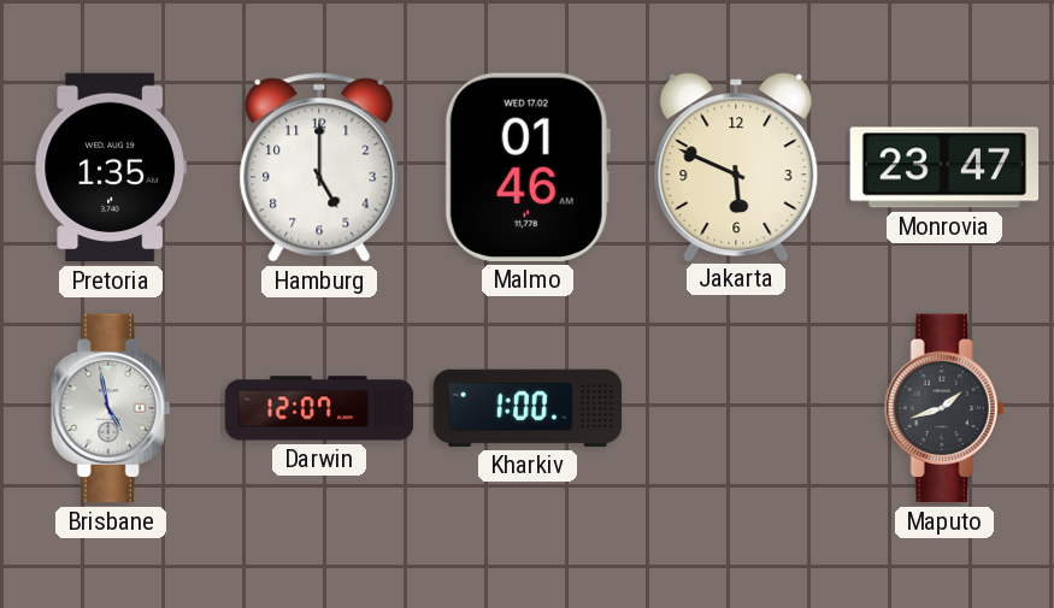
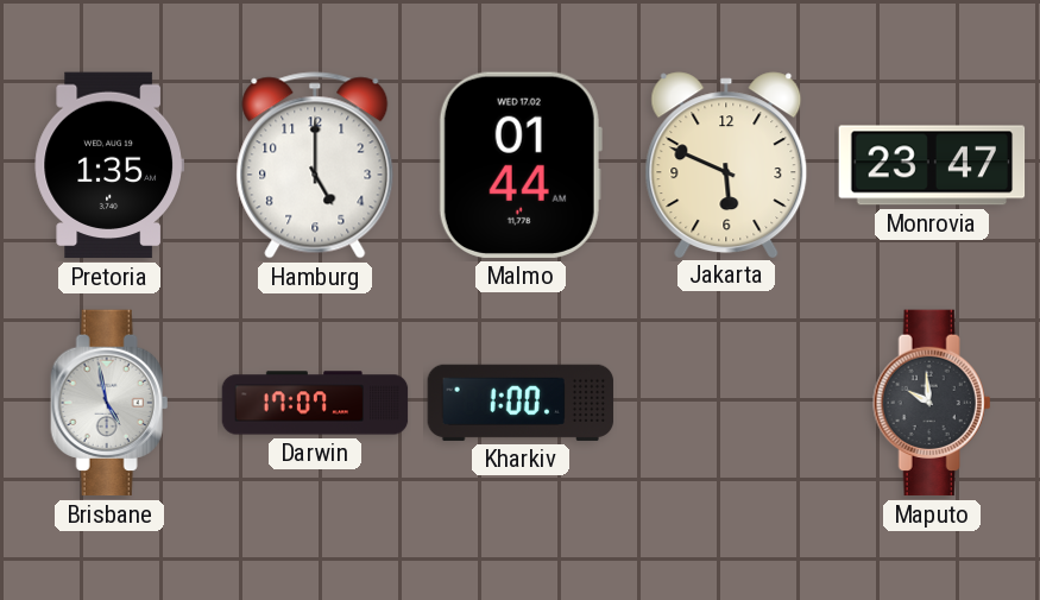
Malmo: 01:46 -> 01:44 (521, 165)
Darwin: 12:07 -> 17:07 (315, 403)
Maputo: 1:42 -> 9:59 (932, 403)
